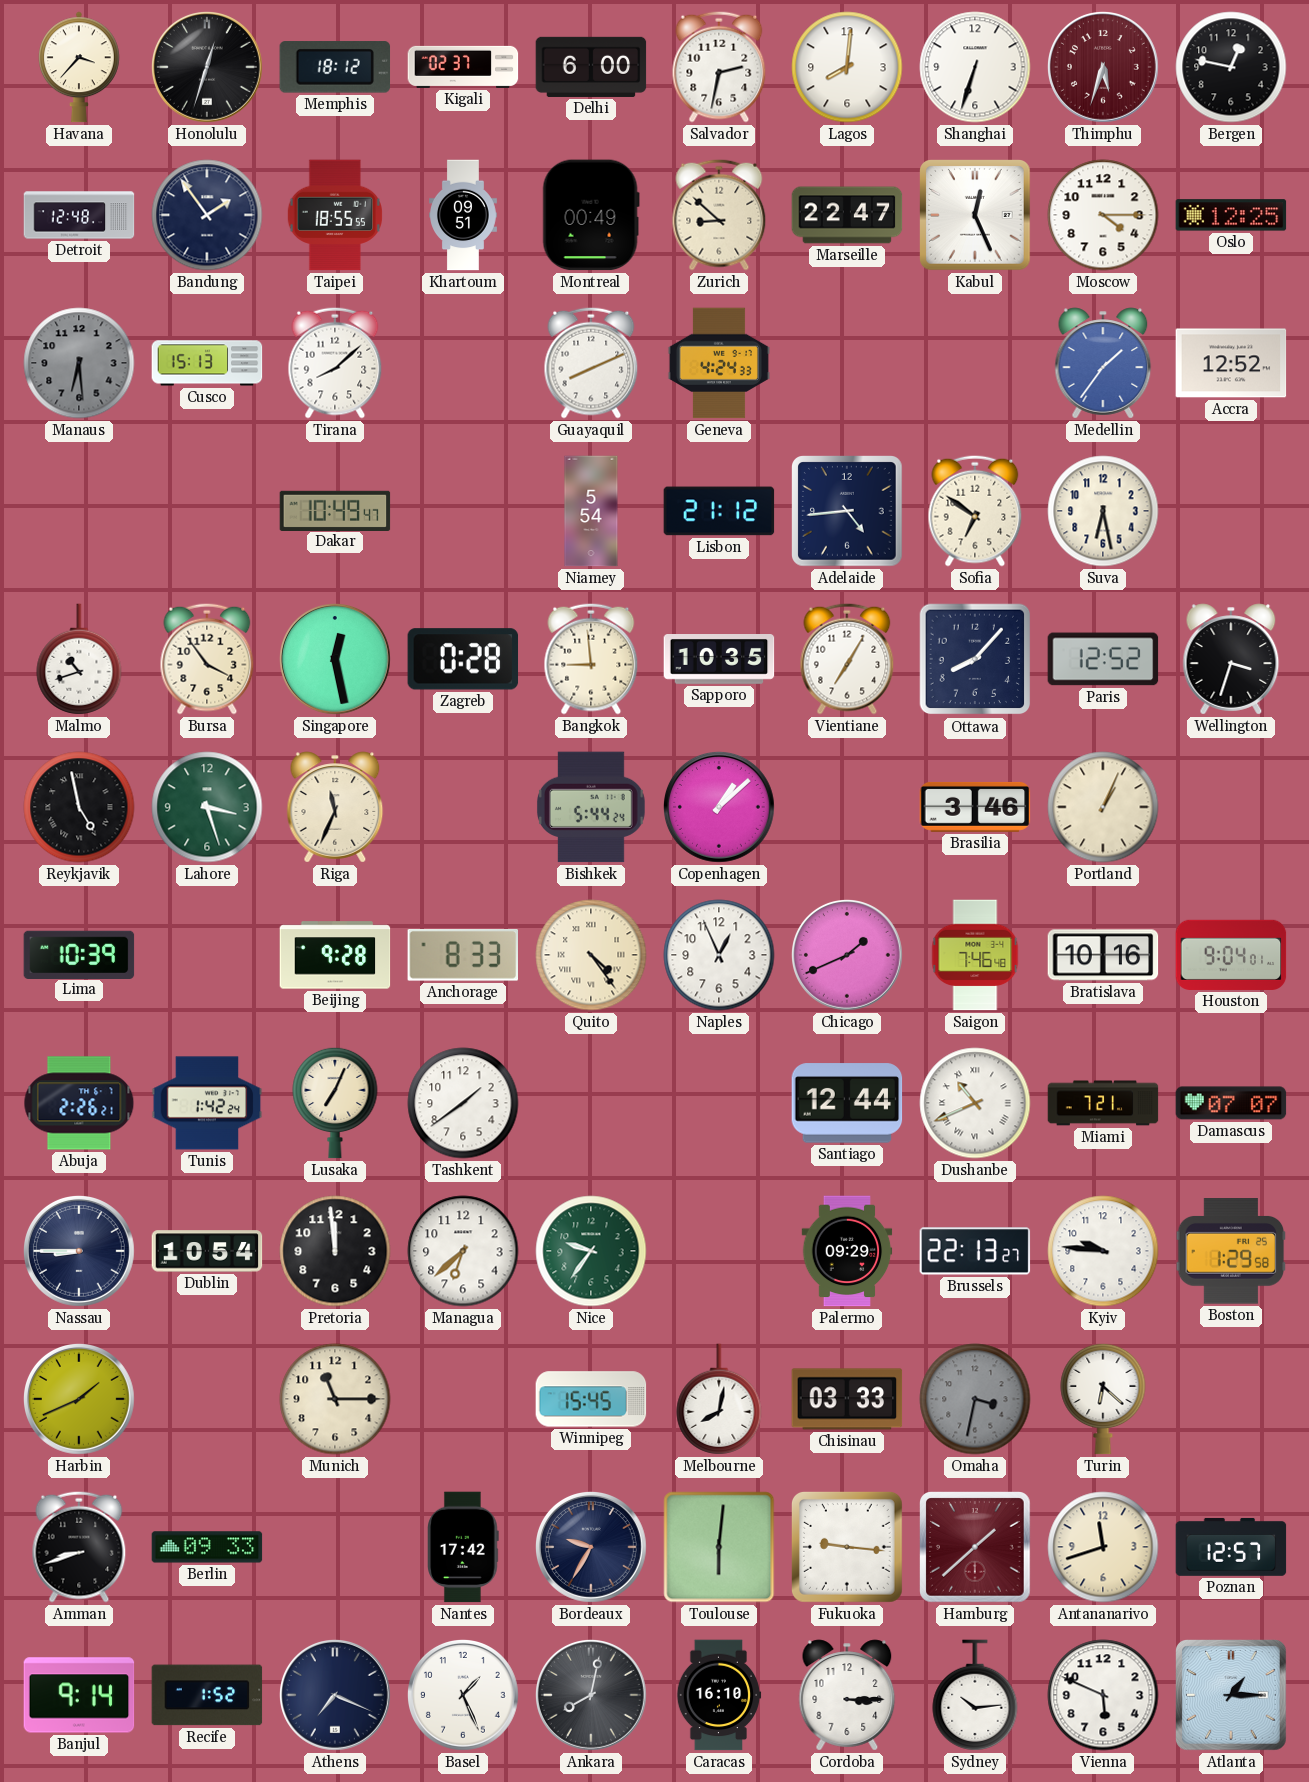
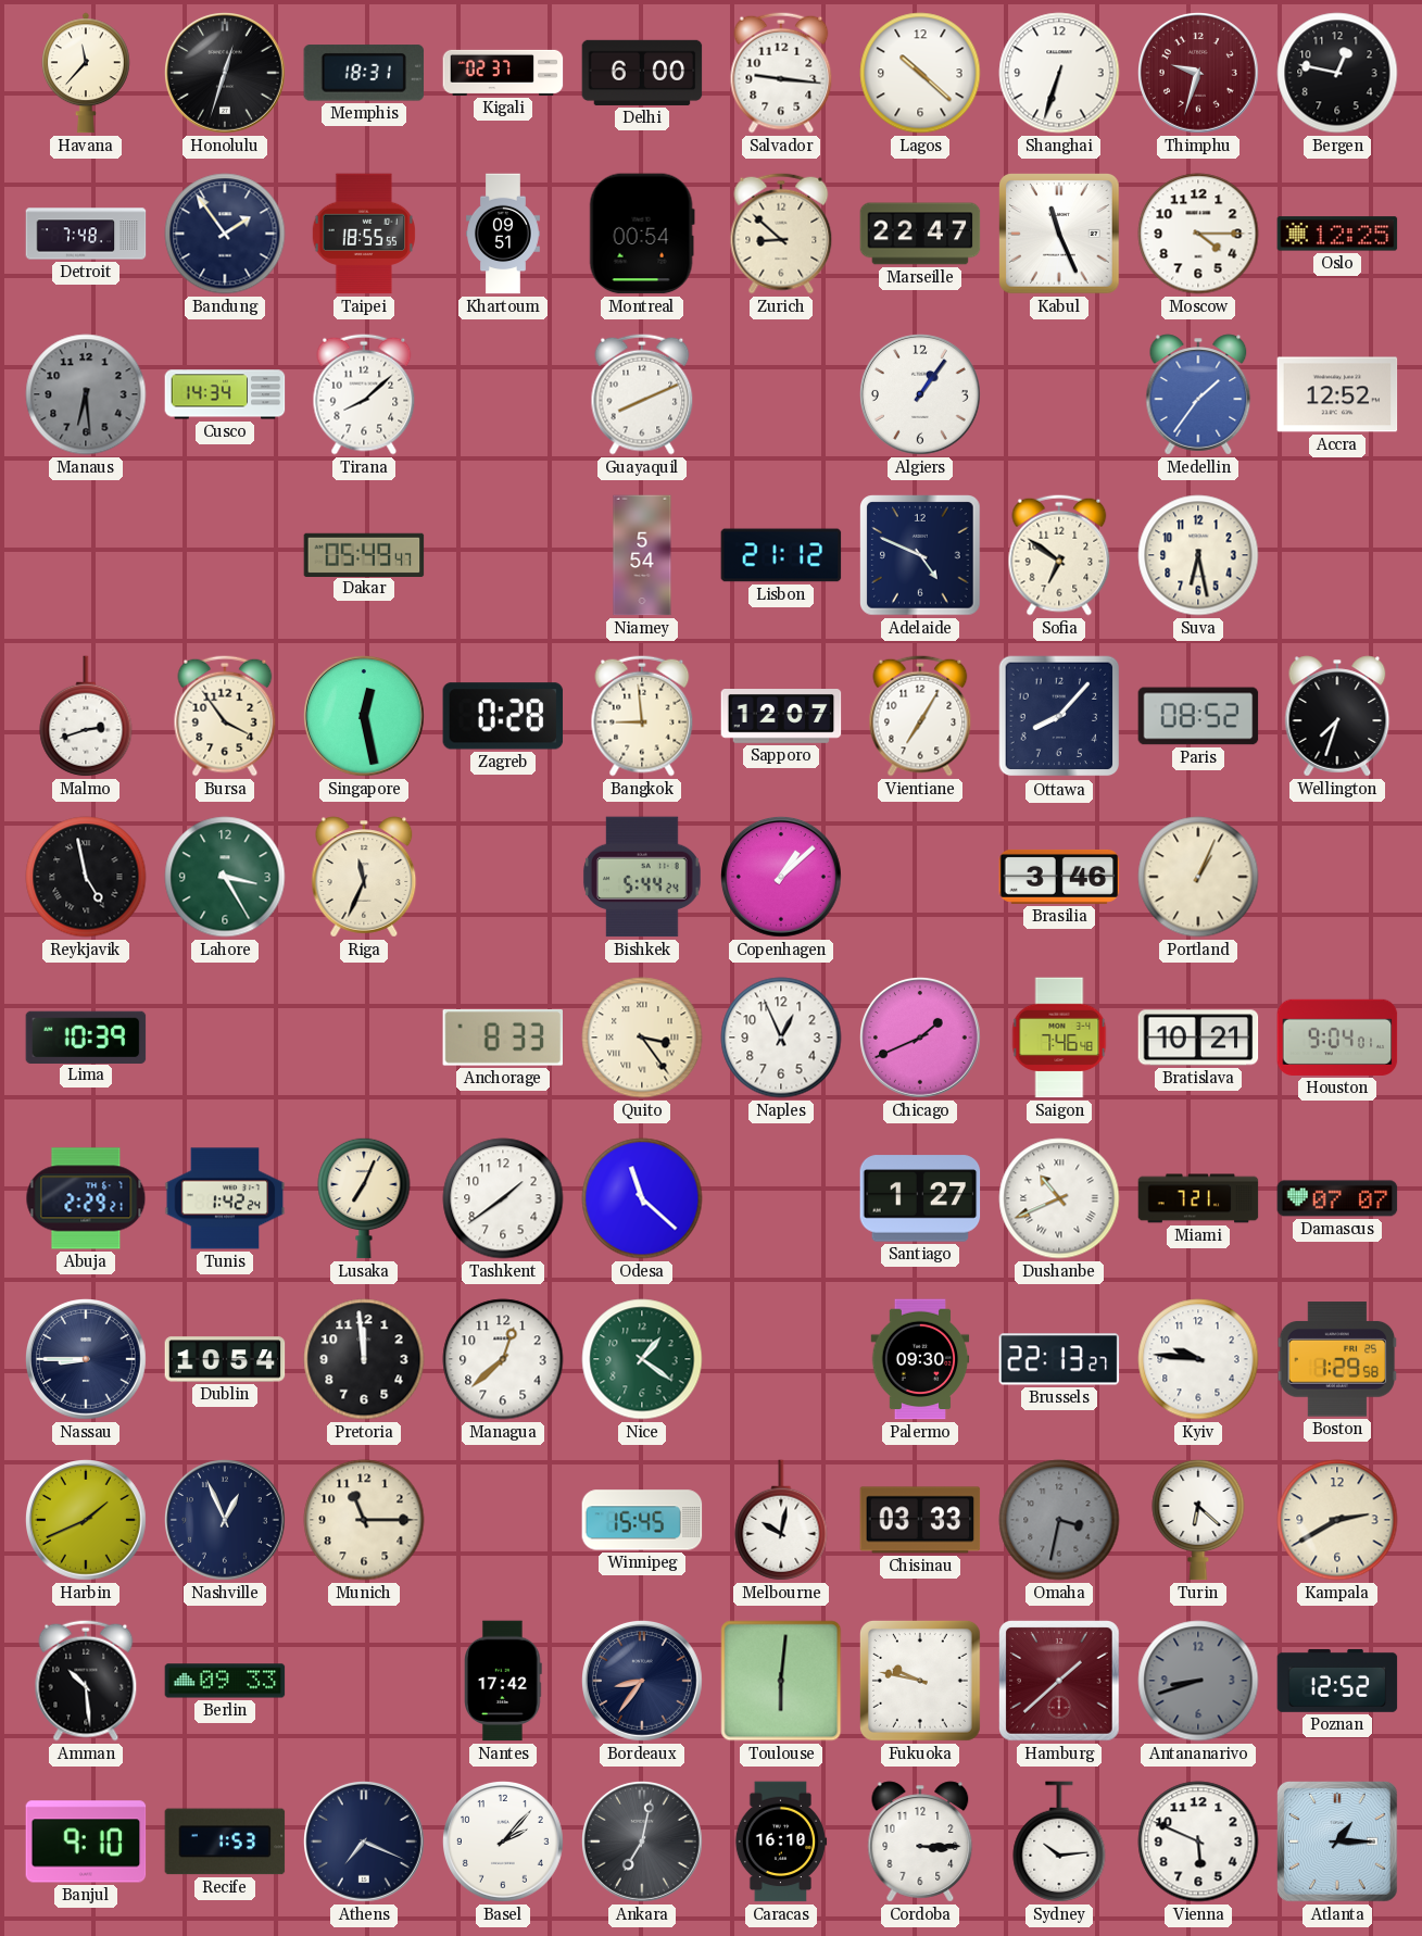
Havana: 3:37 -> 11:37 (87, 73)
Memphis: 18:12 -> 18:31 (364, 73)
Salvador: 2:32 -> 9:16 (781, 73)
Lagos: 8:01 -> 10:22 (920, 73)
Thimphu: 5:33 -> 9:33 (1199, 74)
Detroit: 12:48 -> 7:48 (86, 234)
Montreal: 00:49 -> 00:54 (642, 234)
Kabul: 12:26 -> 11:26 (1059, 234)
Cusco: 15:13 -> 14:34 (225, 394)
Geneva: 4:24 -> none (719, 363)
Algiers: none -> 1:06 (921, 395)
Dakar: 10:49 -> 05:49 (364, 554)
Adelaide: 4:44 -> 4:49 (920, 555)
Malmo: 10:42 -> 2:42 (86, 716)
Sapporo: 10:35 -> 12:07 (781, 717)
Paris: 12:52 -> 08:52 (1198, 716)
Wellington: 3:33 -> 7:33 (1337, 716)
Lahore: 3:27 -> 3:25 (225, 877)
Beijing: 9:28 -> none (335, 955)
Quito: 4:24 -> 3:24 (642, 1038)
Bratislava: 10:16 -> 10:21 (1198, 1038)
Abuja: 2:26 -> 2:29 (86, 1198)
Odesa: none -> 11:22 (642, 1198)
Santiago: 12:44 -> 1:27 (920, 1198)
Managua: 6:38 -> 12:38 (503, 1359)
Nice: 9:36 -> 1:21 (642, 1359)
Palermo: 09:29 -> 09:30 (920, 1359)
Nashville: none -> 12:56 (226, 1521)
Melbourne: 8:02 -> 10:02 (781, 1520)
Kampala: none -> 2:40 (1337, 1520)
Amman: 8:42 -> 10:29 (86, 1681)
Bordeaux: 9:35 -> 8:36 (643, 1682)
Fukuoka: 9:16 -> 9:47 (920, 1681)
Antananarivo: 11:42 -> 8:42 (1198, 1681)
Antananarivo dial: cream -> grey (1198, 1681)
Poznan: 12:57 -> 12:52 (1337, 1681)
Banjul: 9:14 -> 9:10 (86, 1841)
Recife: 1:52 -> 1:53 (225, 1841)
Basel: 1:26 -> 2:07 (504, 1843)
Ankara: 8:02 -> 7:02 (643, 1843)
